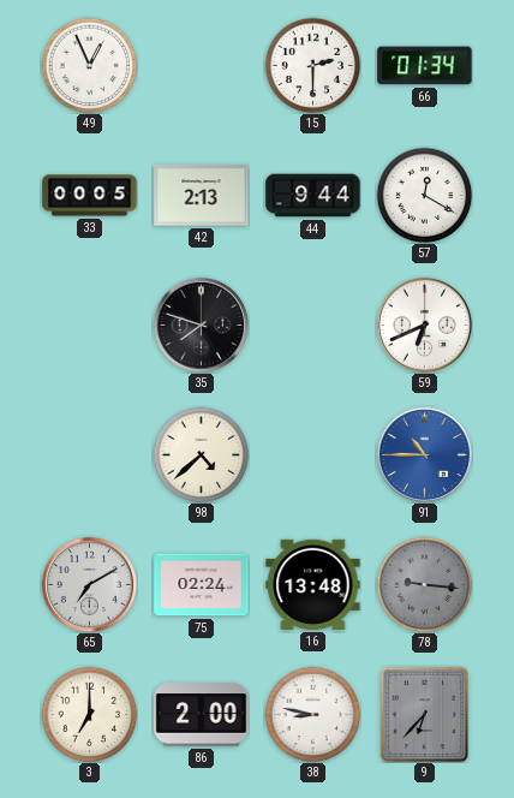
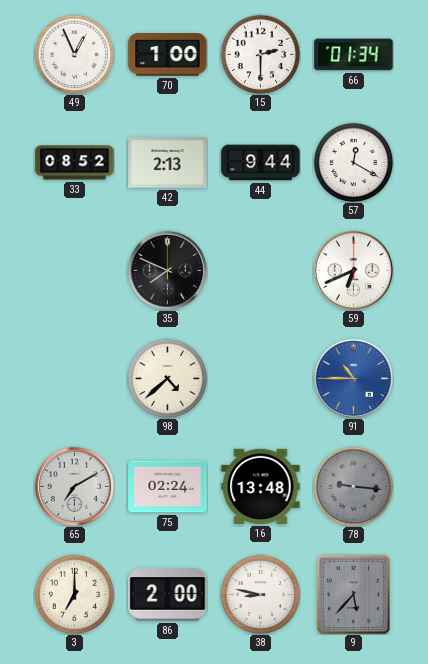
70: none -> 1:00 (168, 55)
33: 00:05 -> 08:52 (75, 163)
35: 7:48 -> 7:49 (167, 270)
9: 6:37 -> 5:37 (354, 594)
